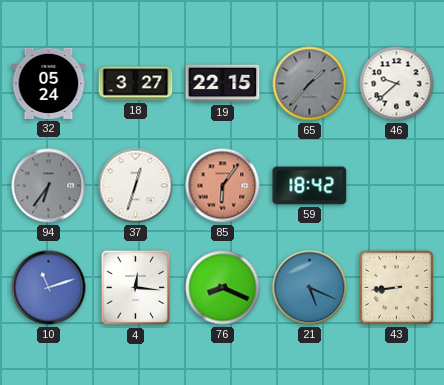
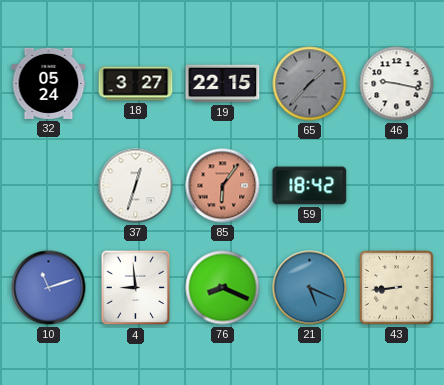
46: 9:38 -> 9:17 (397, 84)
94: 6:36 -> none (49, 186)
4: 12:16 -> 8:59 (136, 288)
